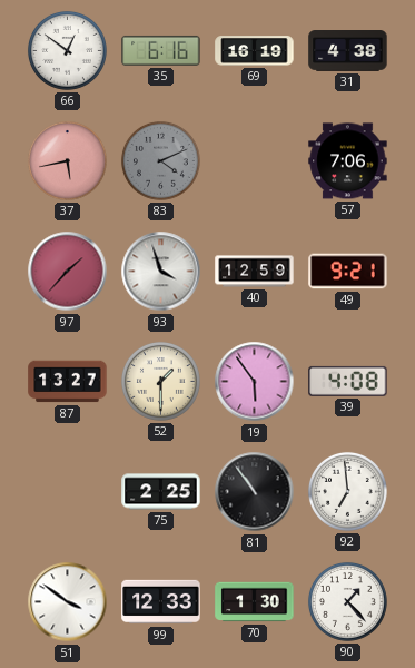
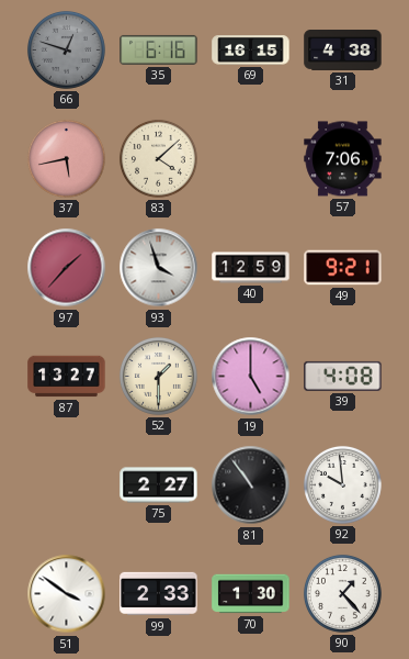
66: 12:51 -> 12:48 (66, 49)
66 dial: white -> grey (66, 49)
69: 16:19 -> 16:15 (251, 51)
83: 4:11 -> 4:08 (158, 158)
83 dial: grey -> cream (158, 158)
19: 5:54 -> 5:00 (251, 377)
75: 2:25 -> 2:27 (159, 485)
92: 6:59 -> 9:59 (342, 484)
99: 12:33 -> 2:33 (159, 594)
